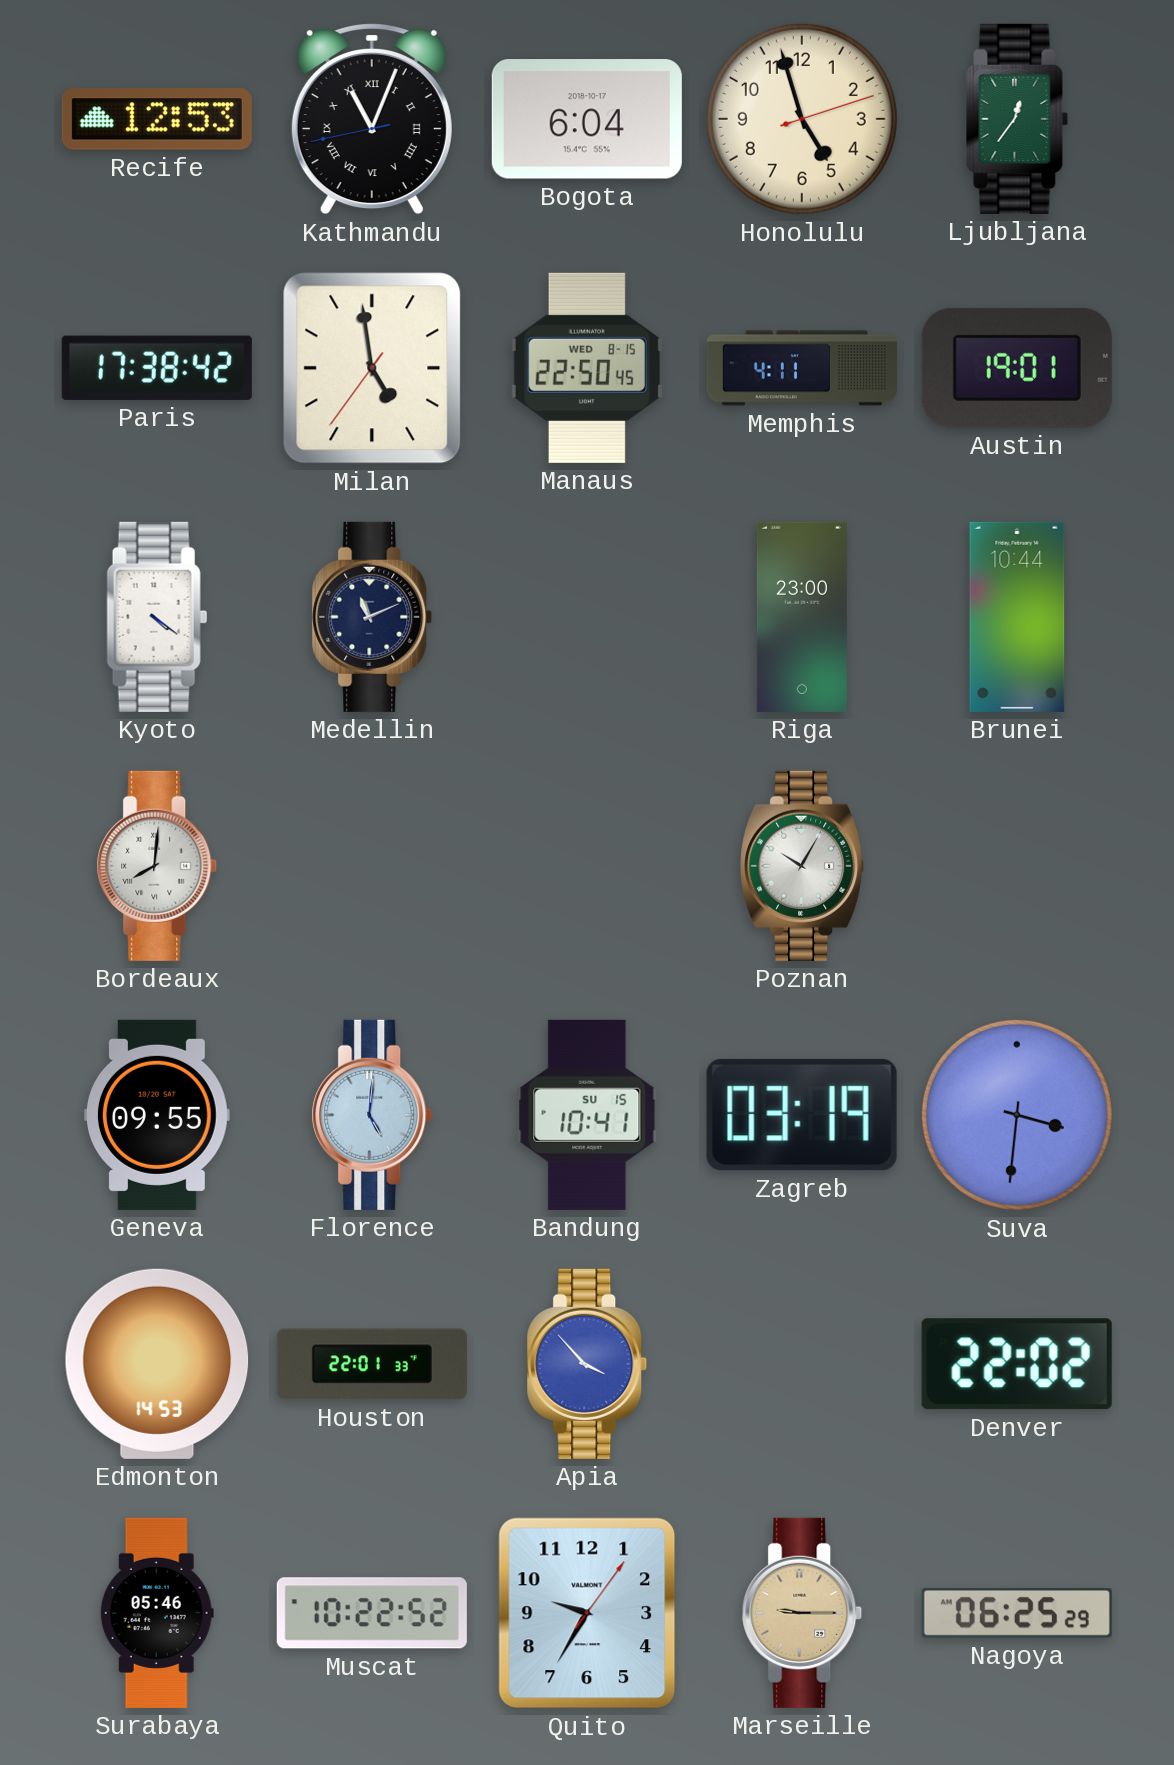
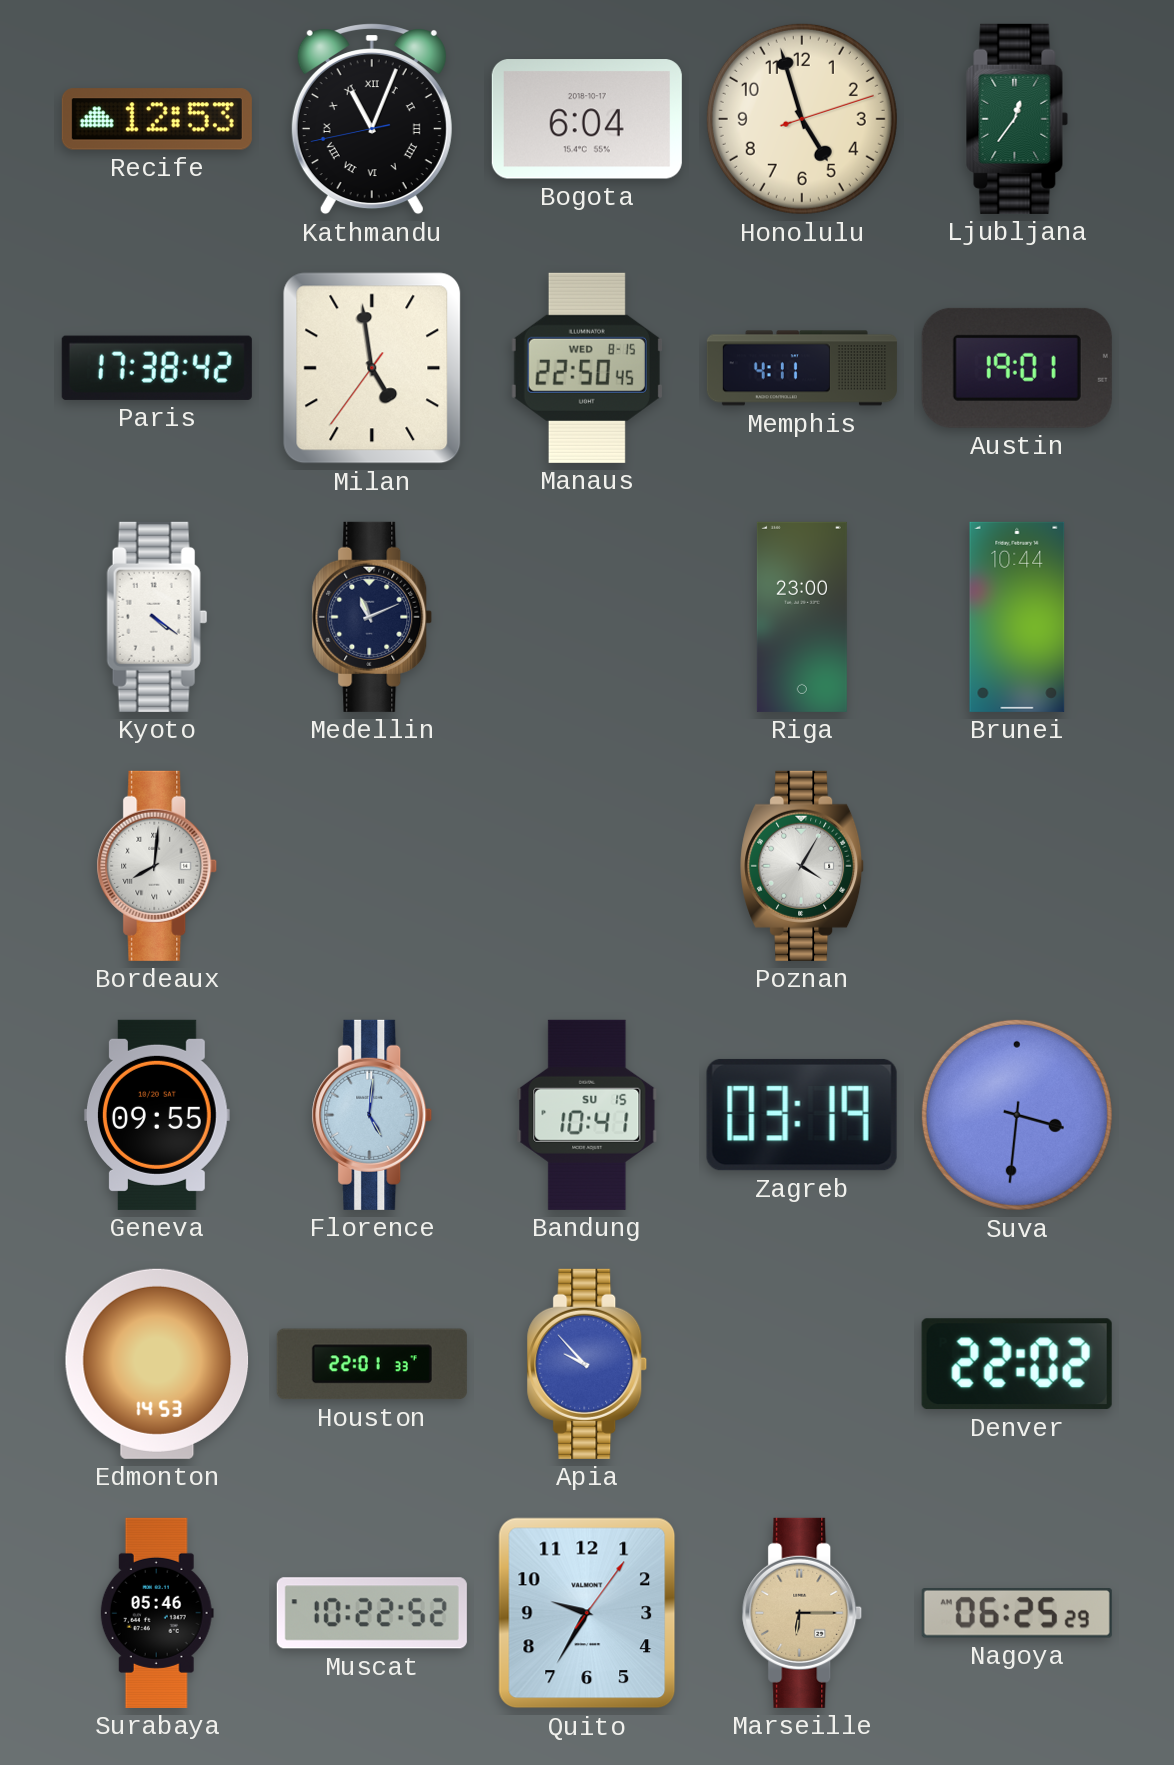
Poznan: 10:05 -> 4:05 (803, 866)
Apia: 3:53 -> 9:53 (587, 1364)
Marseille: 9:15 -> 6:15 (802, 1613)
